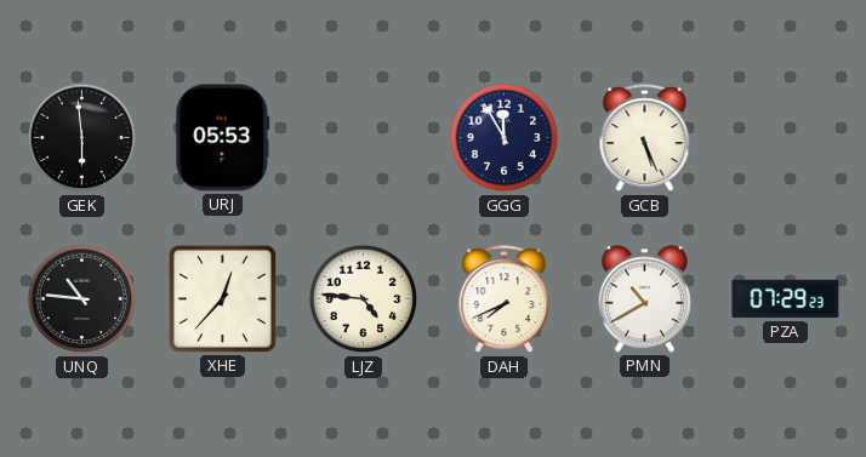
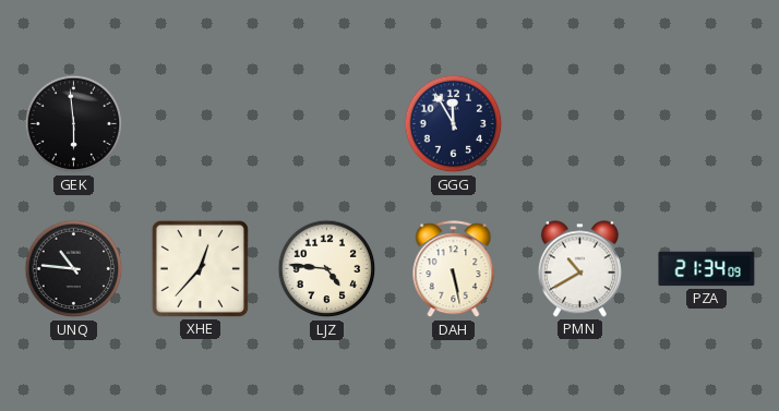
URJ: 05:53 -> none (223, 138)
GCB: 5:26 -> none (645, 138)
DAH: 7:41 -> 5:28 (454, 269)
PZA: 07:29 -> 21:34 (707, 269)
